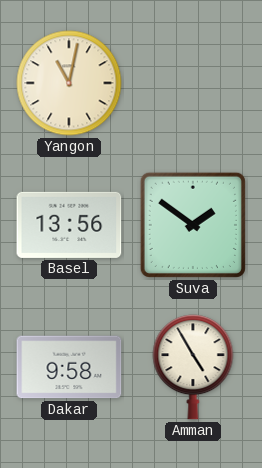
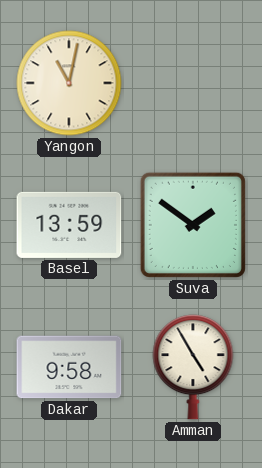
Basel: 13:56 -> 13:59 (69, 225)
